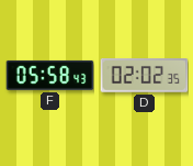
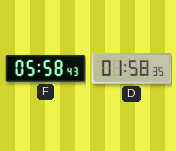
D: 02:02 -> 01:58 (131, 69)
